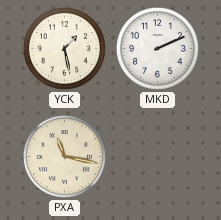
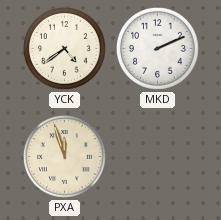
YCK: 1:28 -> 4:39 (65, 49)
PXA: 11:17 -> 11:57 (65, 157)
